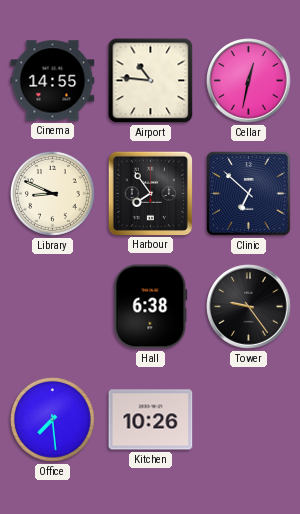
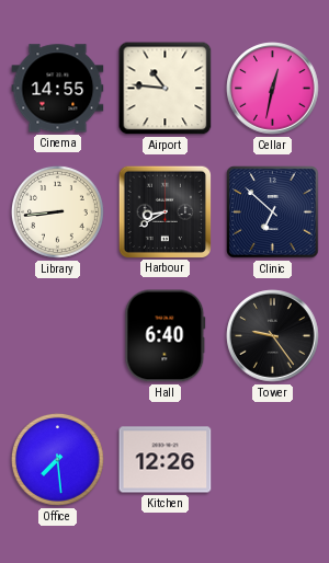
Library: 8:49 -> 8:44 (58, 212)
Harbour: 7:54 -> 8:40 (164, 211)
Hall: 6:38 -> 6:40 (166, 336)
Kitchen: 10:26 -> 12:26 (166, 460)
